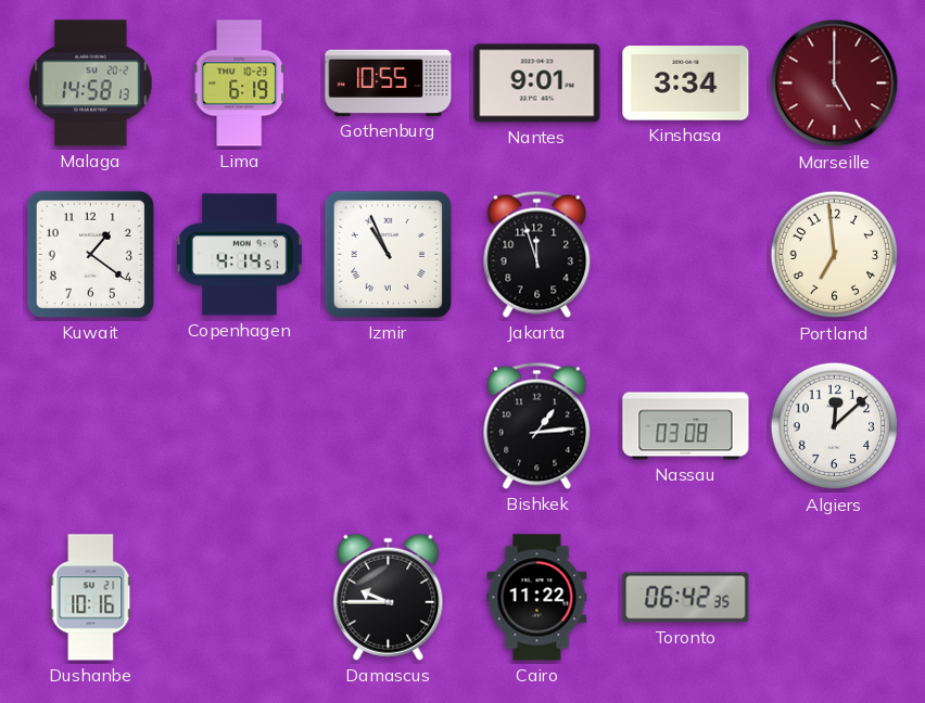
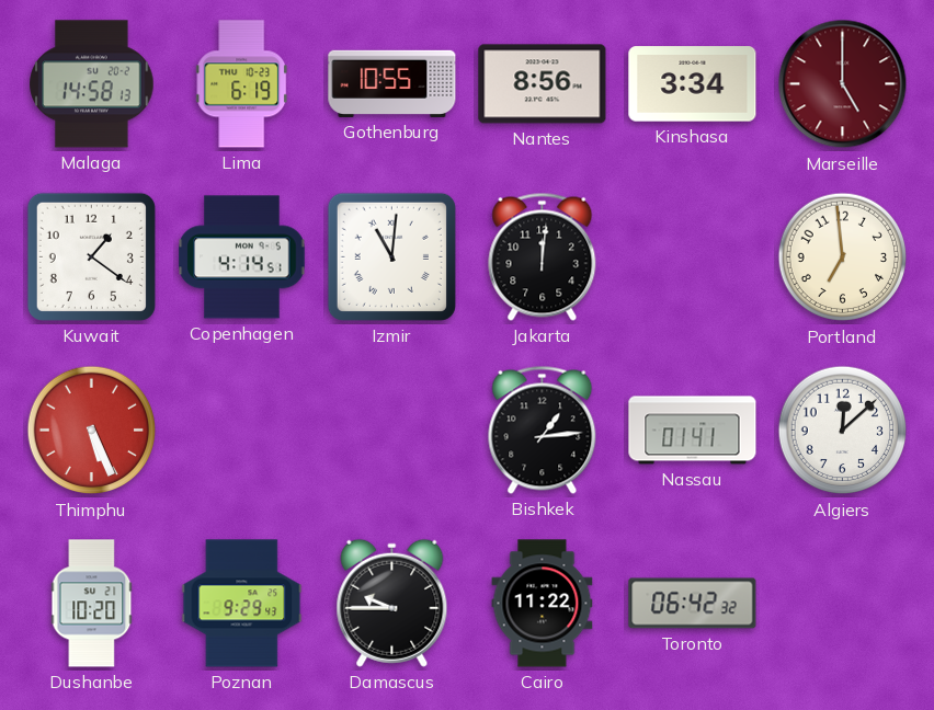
Nantes: 9:01 -> 8:56 (543, 84)
Izmir: 10:56 -> 11:01 (391, 256)
Jakarta: 11:57 -> 12:01 (543, 256)
Thimphu: none -> 5:26 (92, 431)
Nassau: 03:08 -> 01:41 (693, 431)
Dushanbe: 10:16 -> 10:20 (92, 604)
Poznan: none -> 9:29 (242, 604)
Toronto: 06:42:35 -> 06:42:32 (693, 604)
